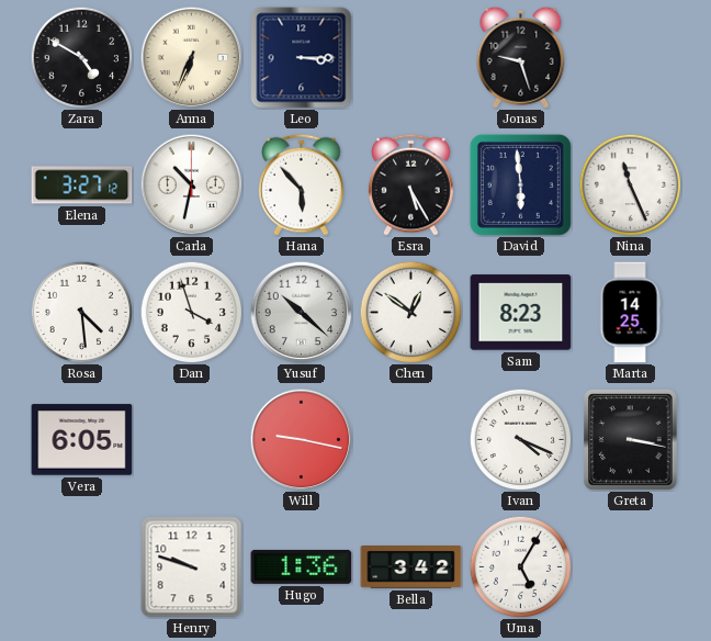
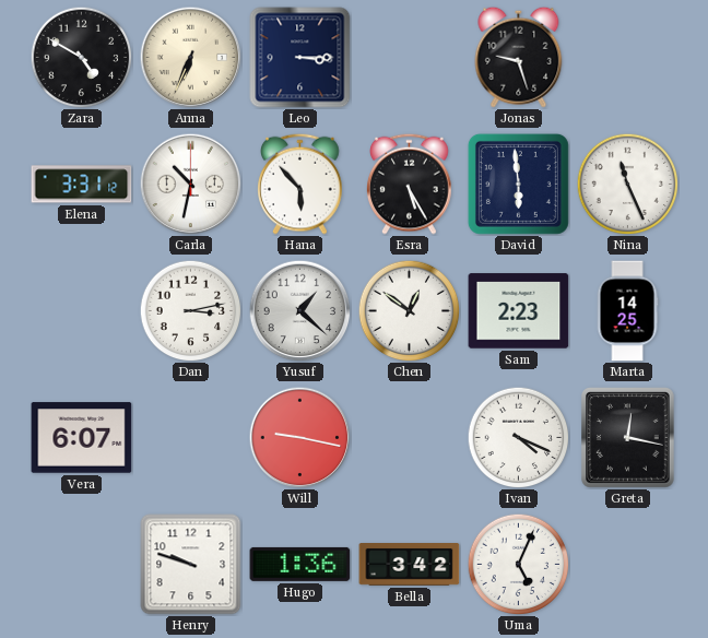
Elena: 3:27 -> 3:31 (82, 185)
Rosa: 4:29 -> none (81, 312)
Dan: 3:57 -> 3:13 (190, 310)
Yusuf: 10:22 -> 1:22 (299, 310)
Sam: 8:23 -> 2:23 (519, 311)
Vera: 6:05 -> 6:07 (82, 438)
Greta: 3:17 -> 12:17 (628, 438)
Uma: 5:05 -> 5:04 (518, 564)
